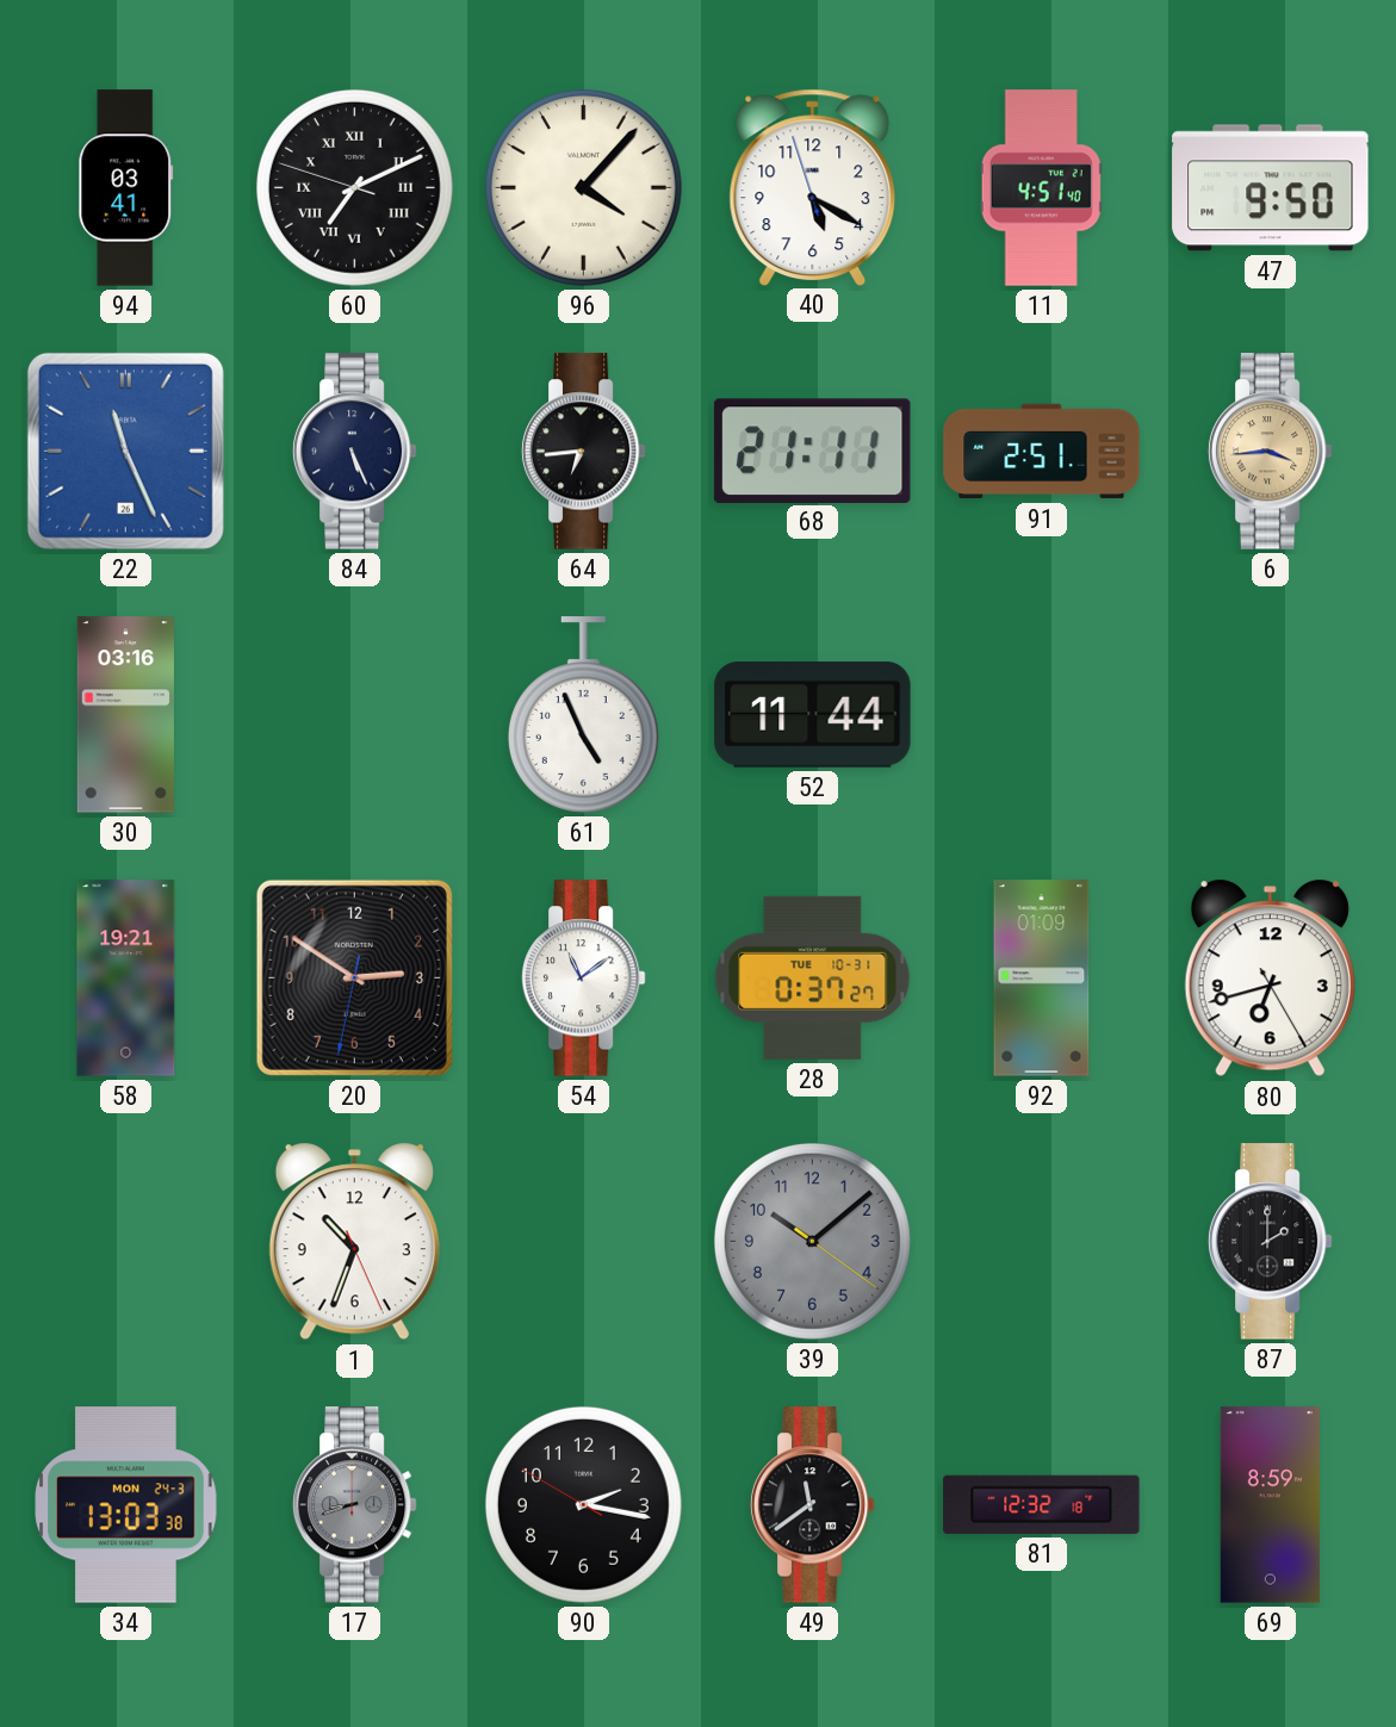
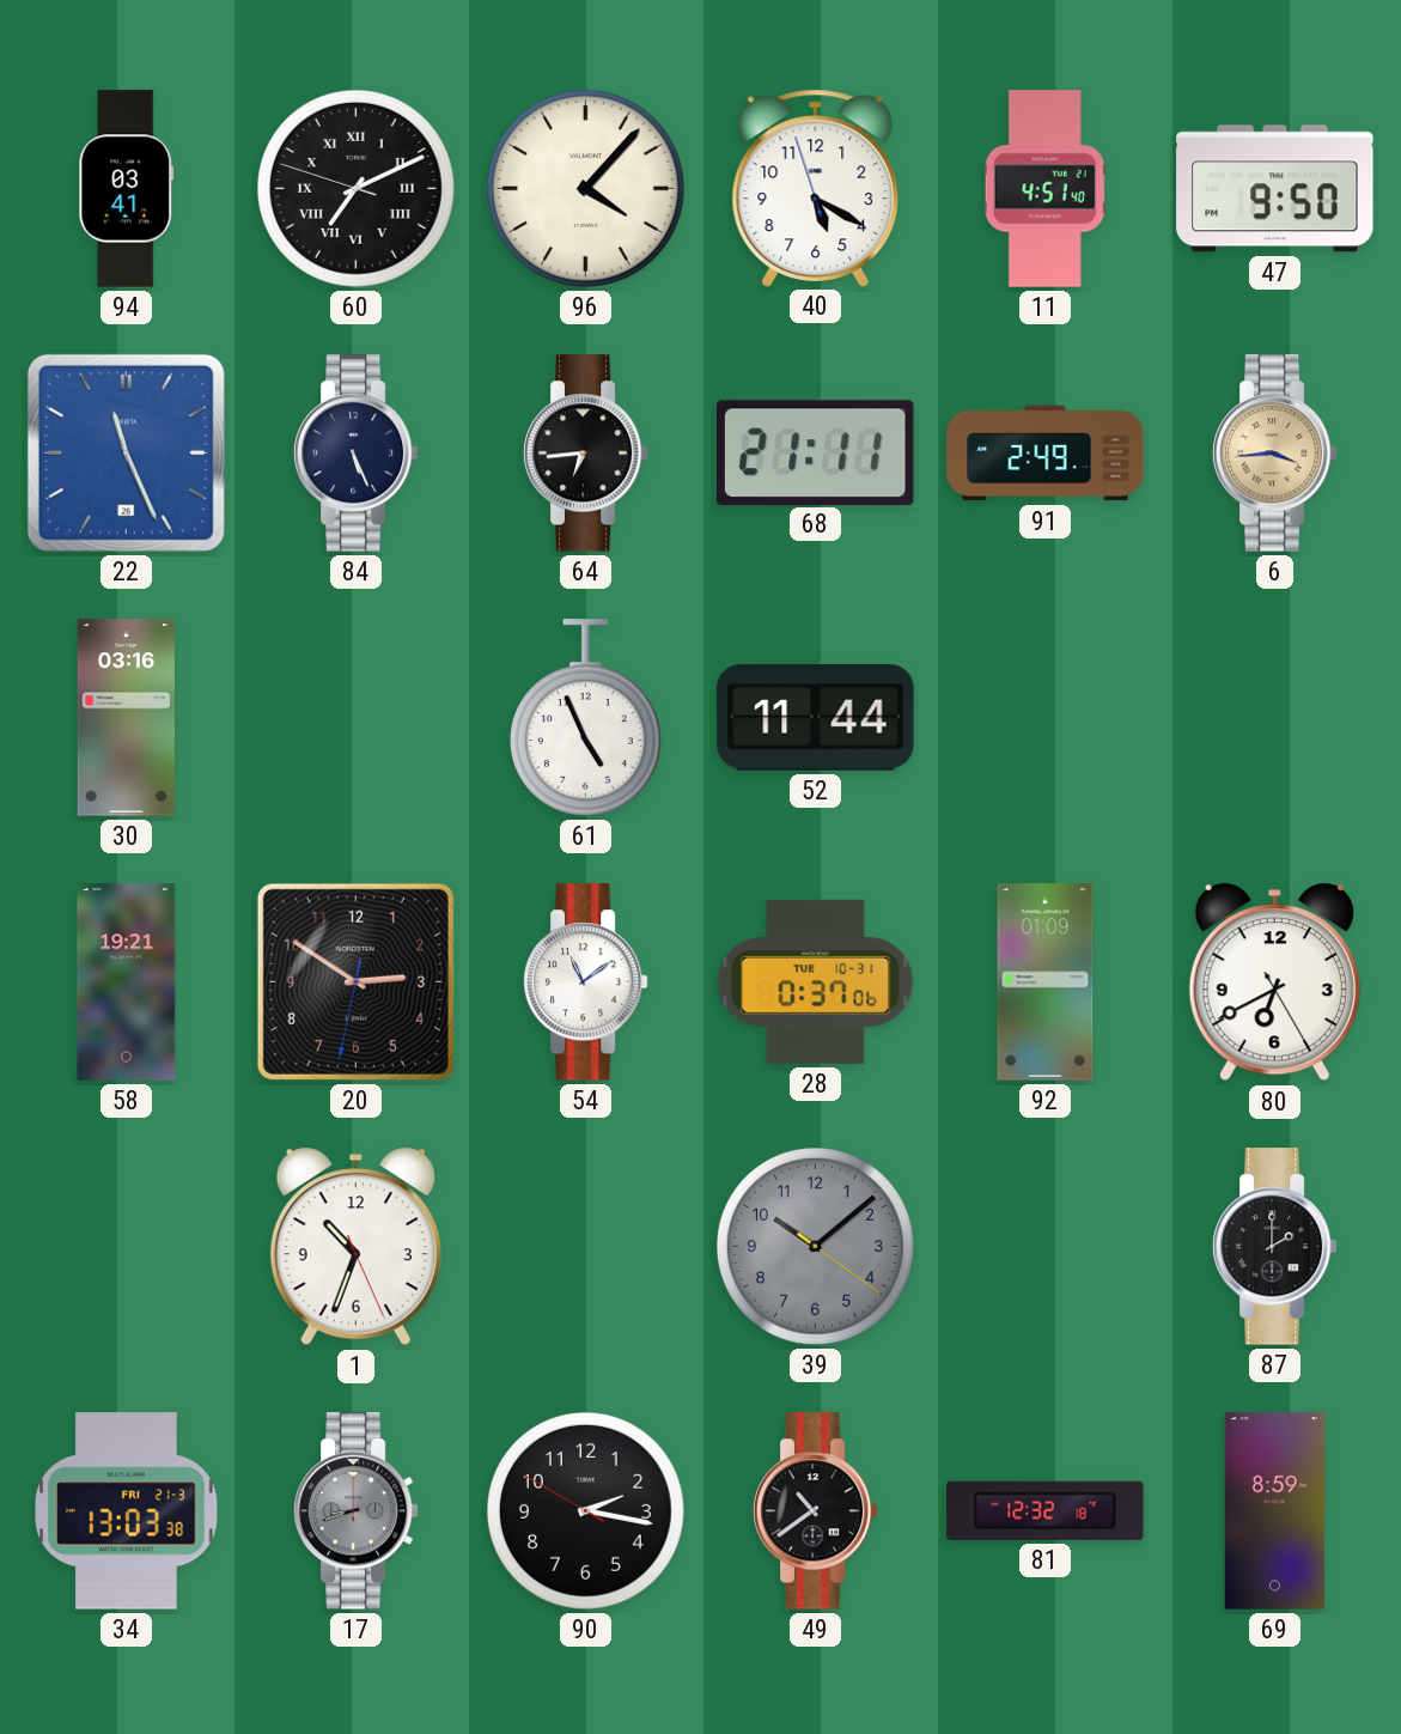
91: 2:51 -> 2:49 (1046, 454)
28: 0:37:27 -> 0:37:06 (816, 981)
80: 6:42 -> 6:40 (1274, 982)
34 date: MON 24-3 -> FRI 21-3 (127, 1511)
49: 11:39 -> 10:39 (815, 1511)
